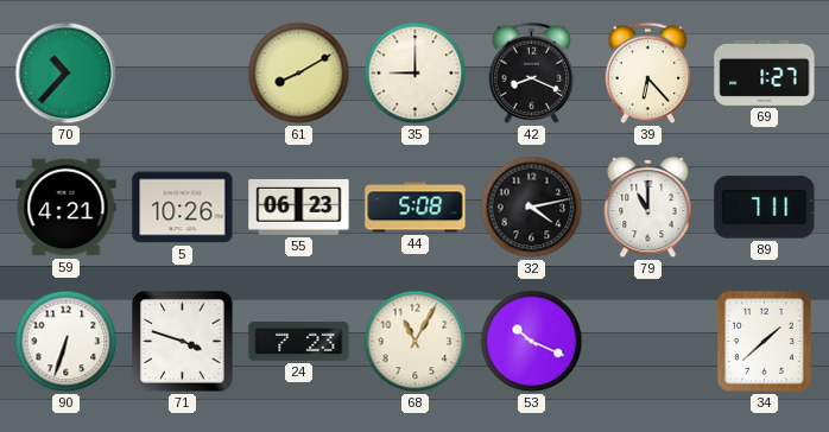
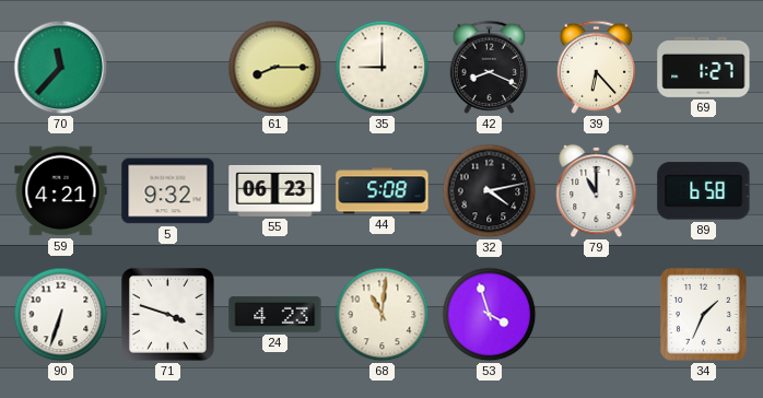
70: 10:37 -> 11:37 (61, 68)
61: 8:10 -> 8:15 (275, 68)
5: 10:26 -> 9:32 (168, 191)
89: 7:11 -> 6:58 (704, 191)
24: 7:23 -> 4:23 (275, 314)
68: 11:05 -> 11:01 (383, 315)
53: 10:19 -> 3:57 (490, 315)
34: 1:38 -> 1:34 (703, 314)
